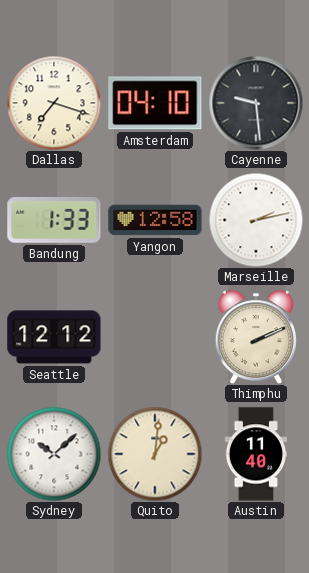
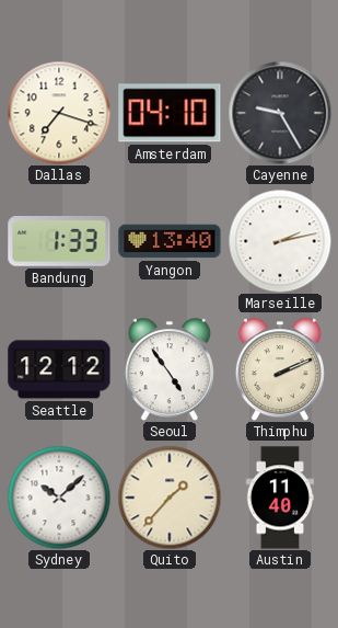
Cayenne: 9:29 -> 9:25 (280, 113)
Yangon: 12:58 -> 13:40 (170, 241)
Seoul: none -> 4:54 (170, 369)
Quito: 1:01 -> 1:37 (170, 498)
